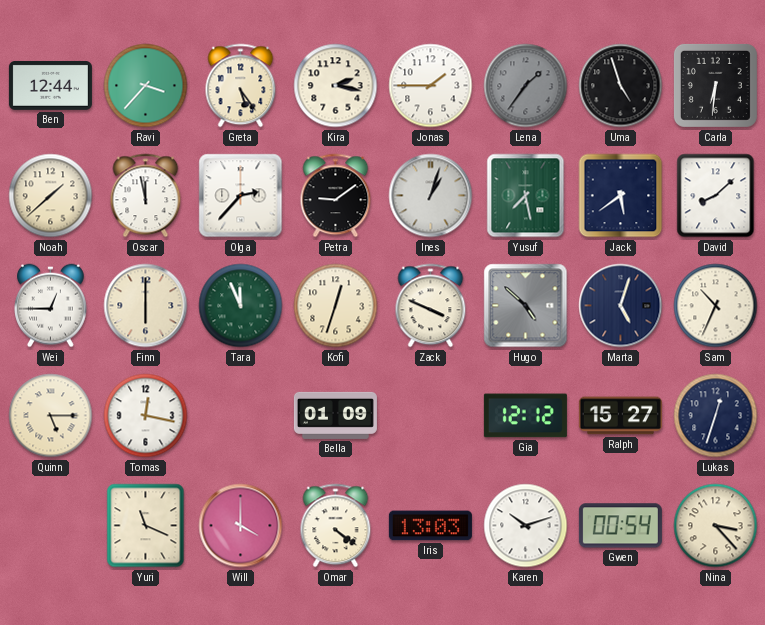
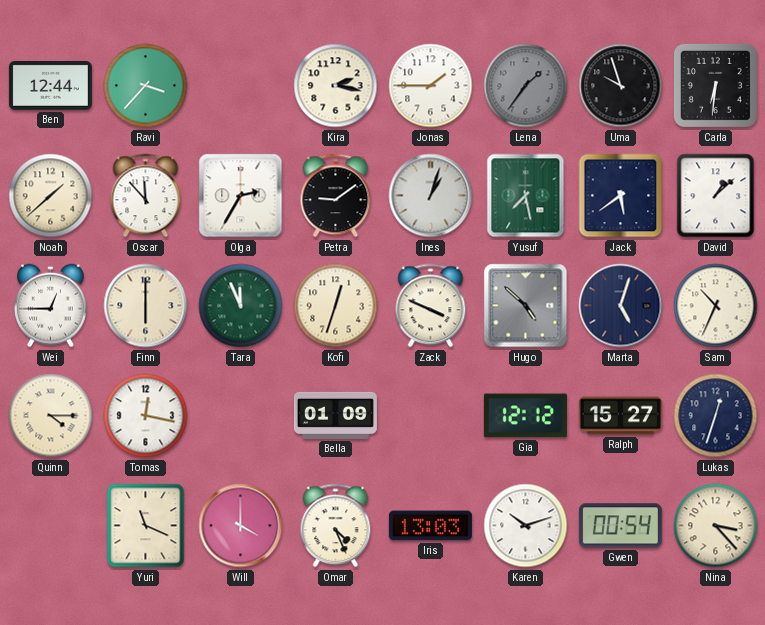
Greta: 5:24 -> none (241, 86)
Uma: 4:57 -> 9:57 (621, 86)
Oscar: 11:58 -> 11:53 (146, 196)
Olga: 2:37 -> 2:35 (241, 196)
David: 8:08 -> 1:08 (716, 196)
Quinn: 5:15 -> 4:15 (51, 416)
Omar: 4:21 -> 4:26 (336, 526)
